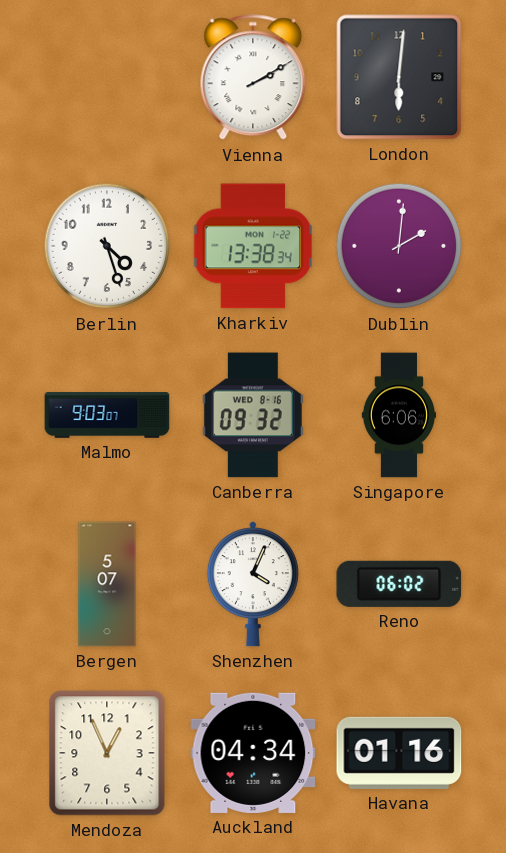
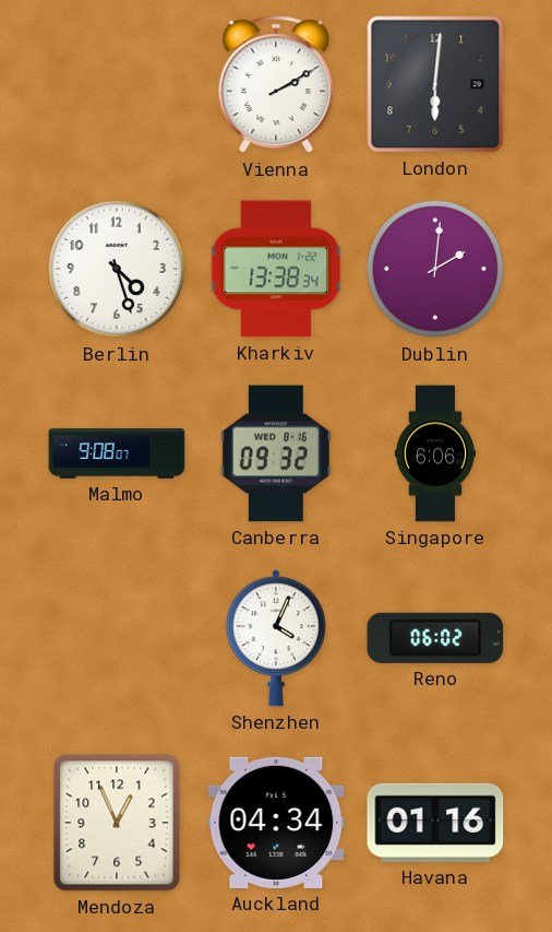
Malmo: 9:03 -> 9:08 (117, 453)
Bergen: 5:07 -> none (107, 584)
